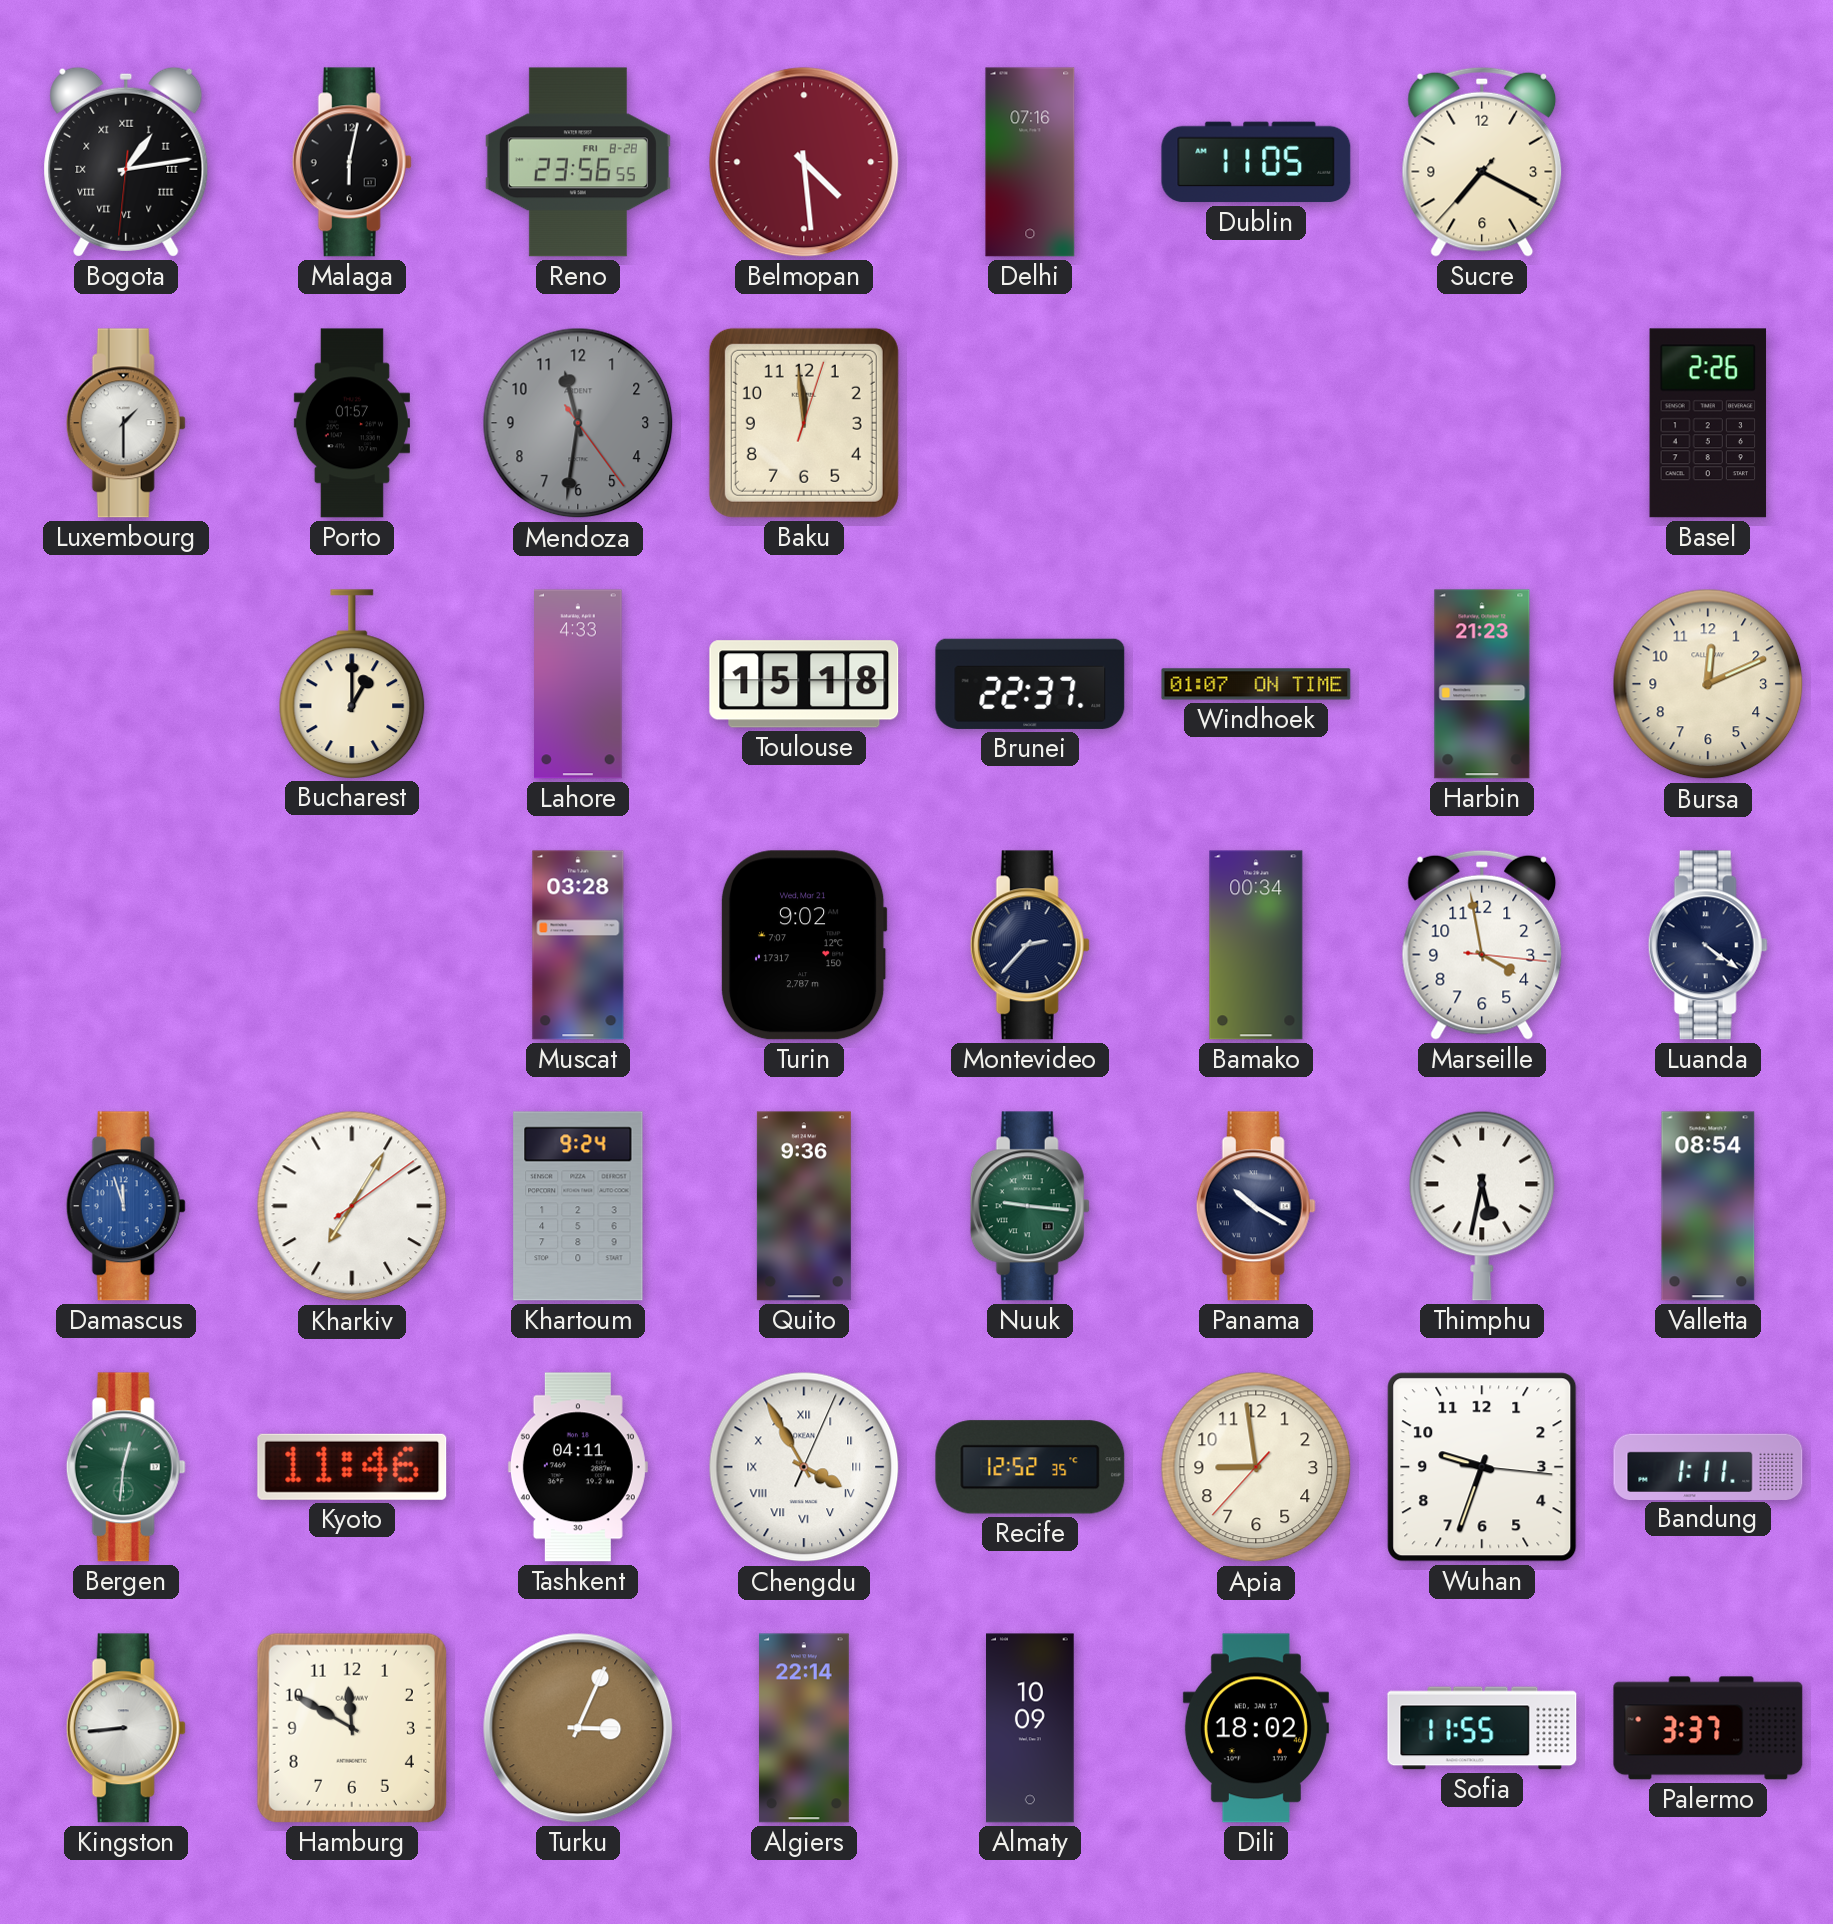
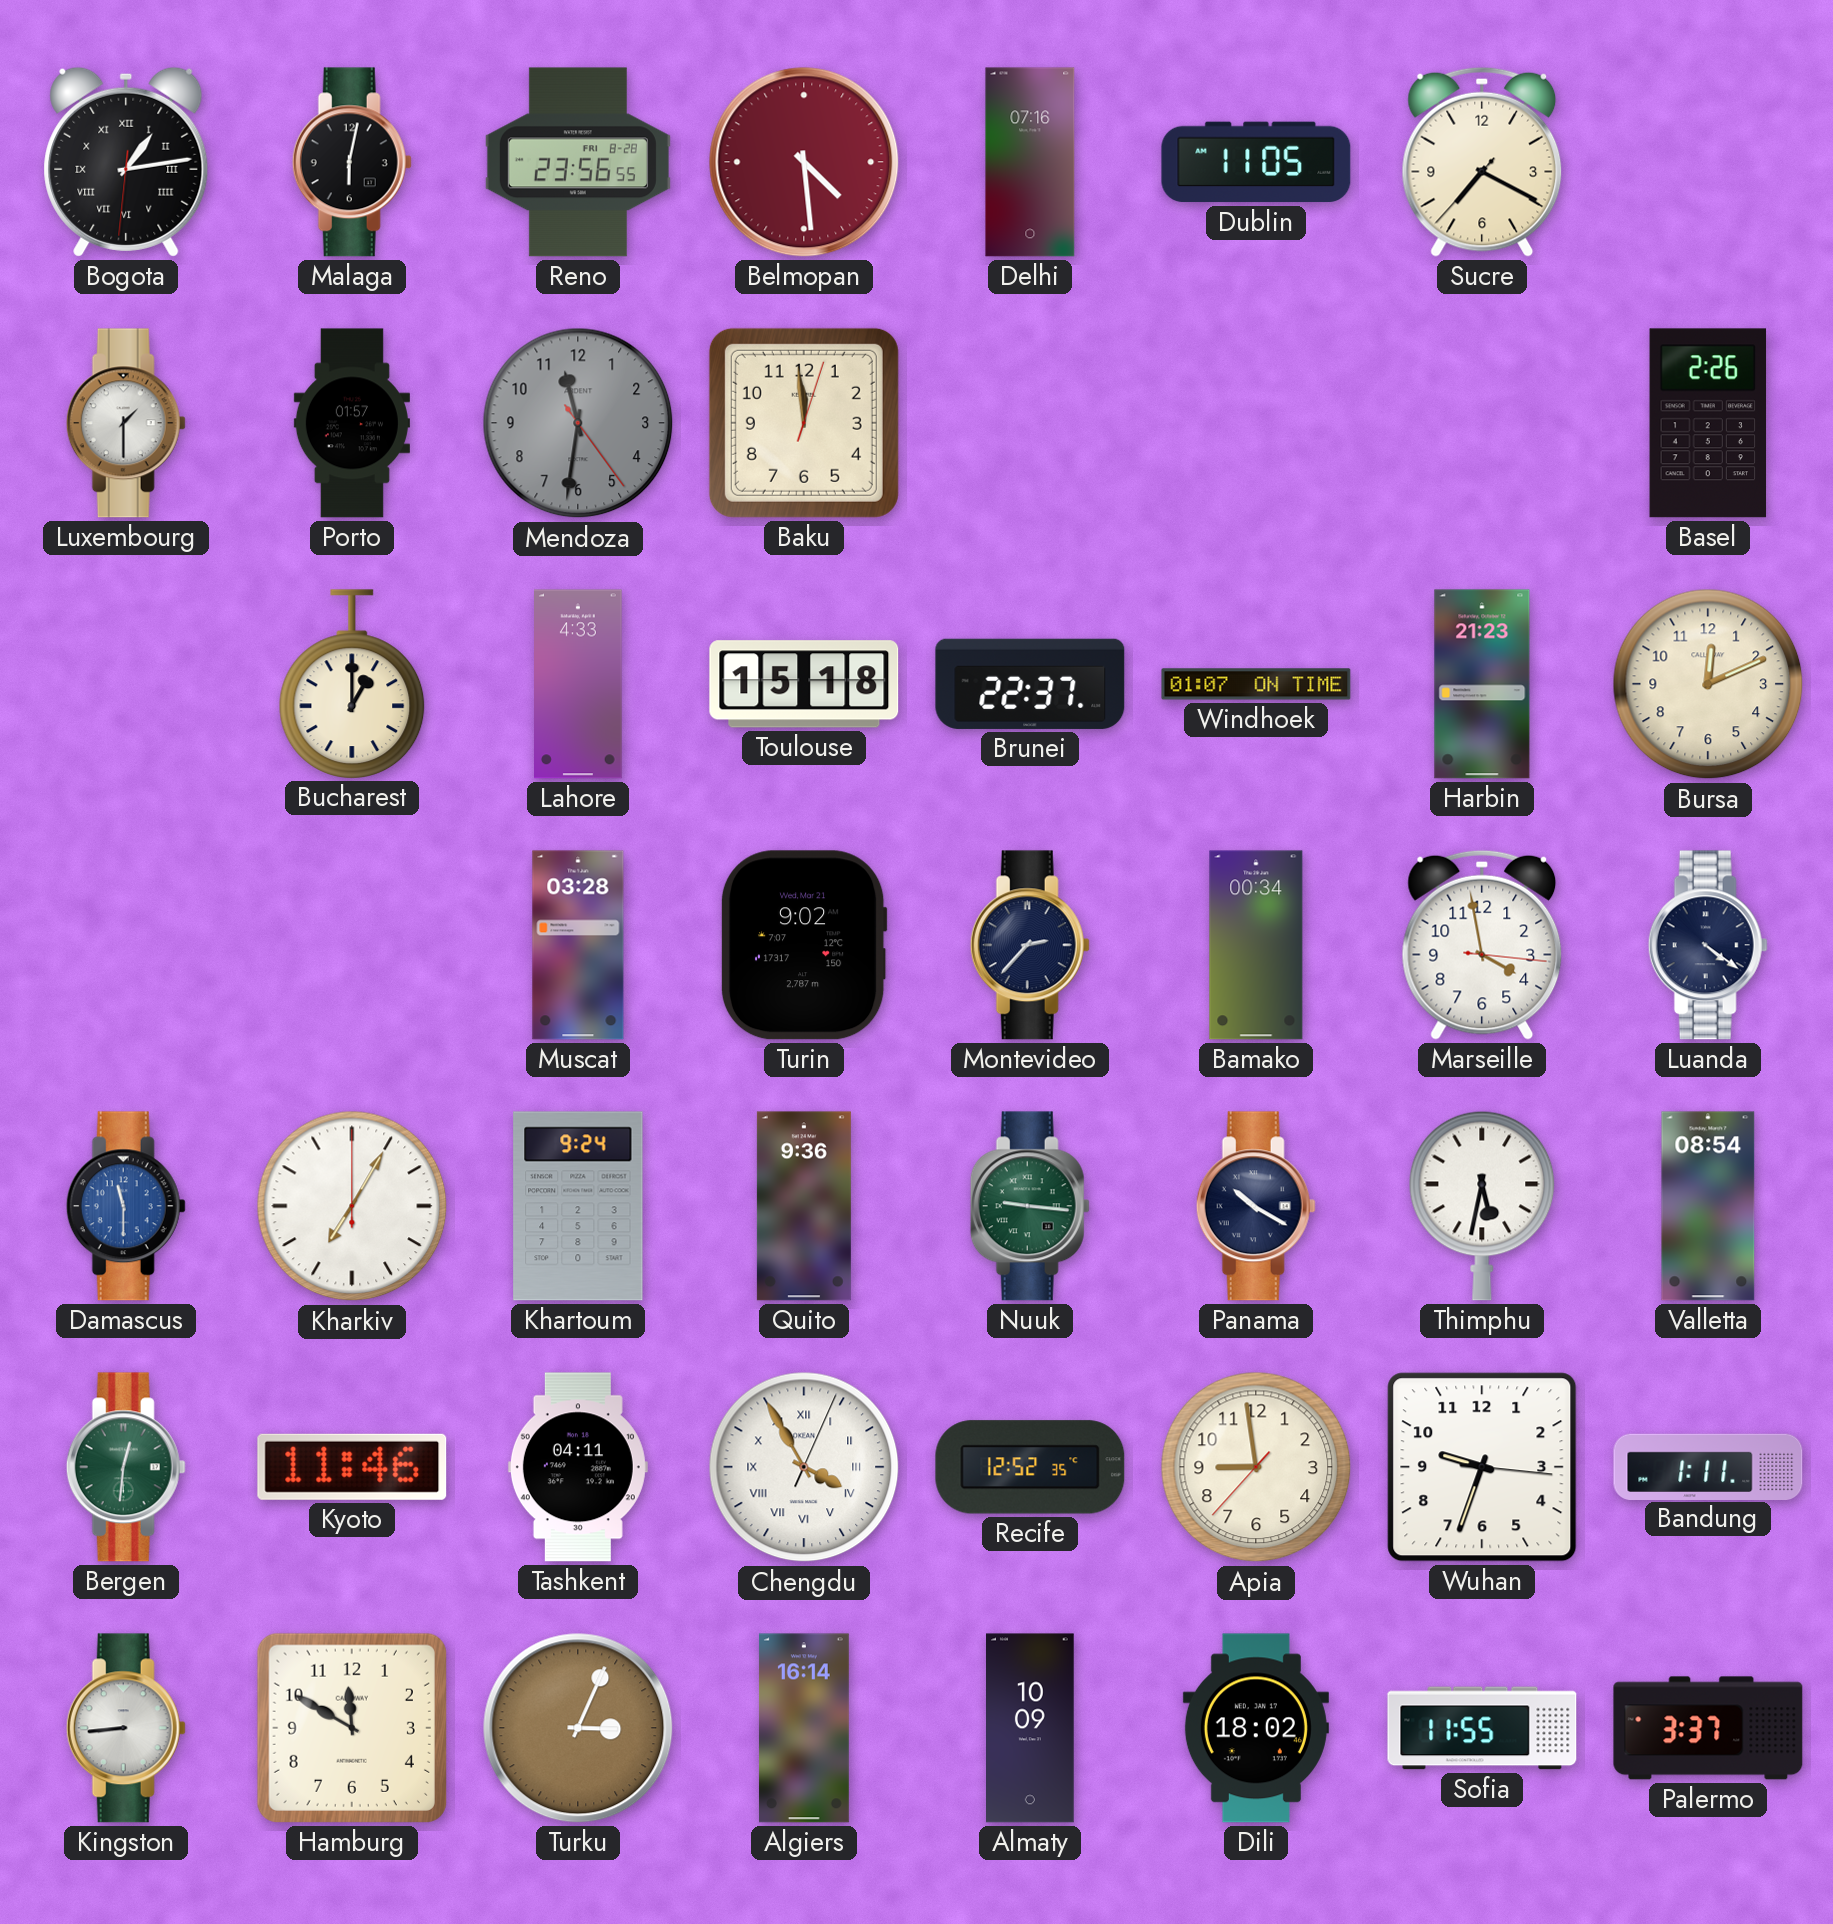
Damascus: 11:57 -> 11:30 (126, 1206)
Kharkiv: 7:05:09 -> 7:05:00 (352, 1206)
Algiers: 22:14 -> 16:14 (804, 1728)
